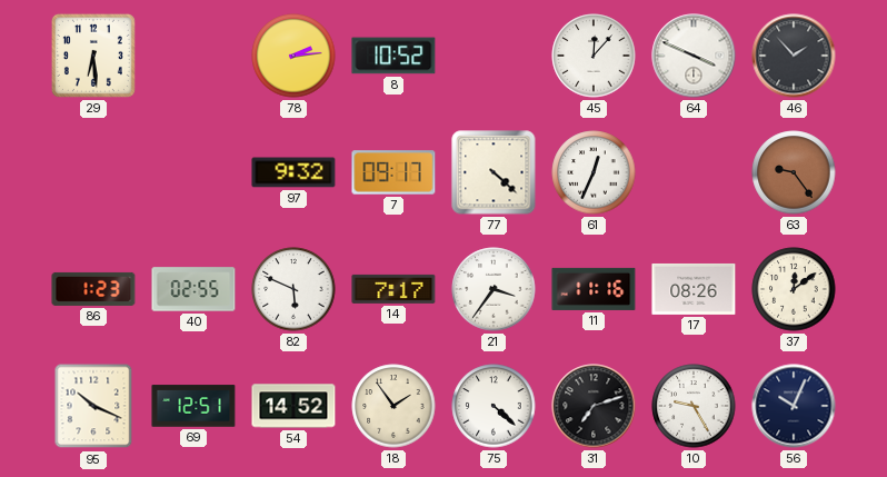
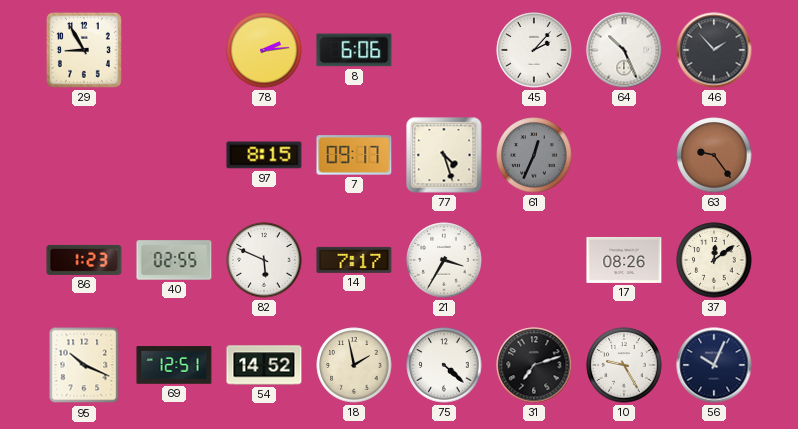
29: 6:29 -> 8:55 (84, 50)
8: 10:52 -> 6:06 (354, 50)
45: 12:07 -> 2:07 (534, 50)
64: 3:49 -> 10:26 (624, 50)
97: 9:32 -> 8:15 (264, 155)
77: 4:22 -> 4:27 (444, 155)
61 dial: white -> grey (534, 155)
21: 3:36 -> 3:35 (444, 260)
11: 11:16 -> none (594, 289)
18: 1:54 -> 1:58 (354, 365)
